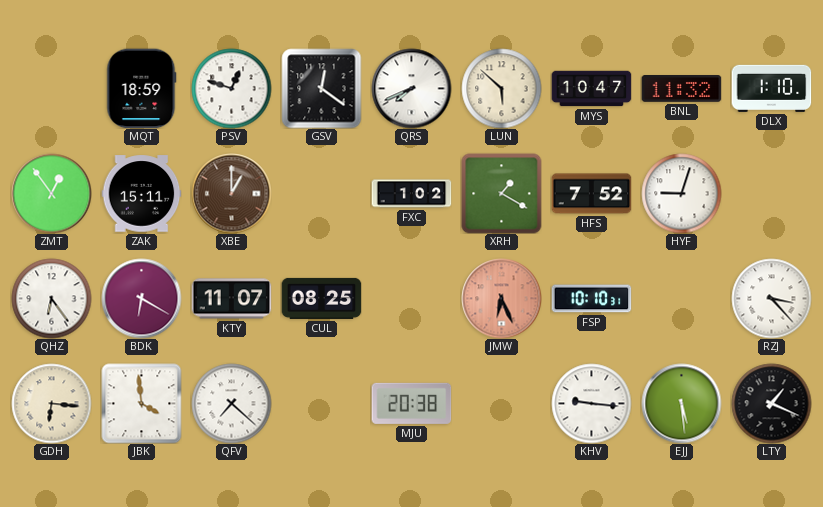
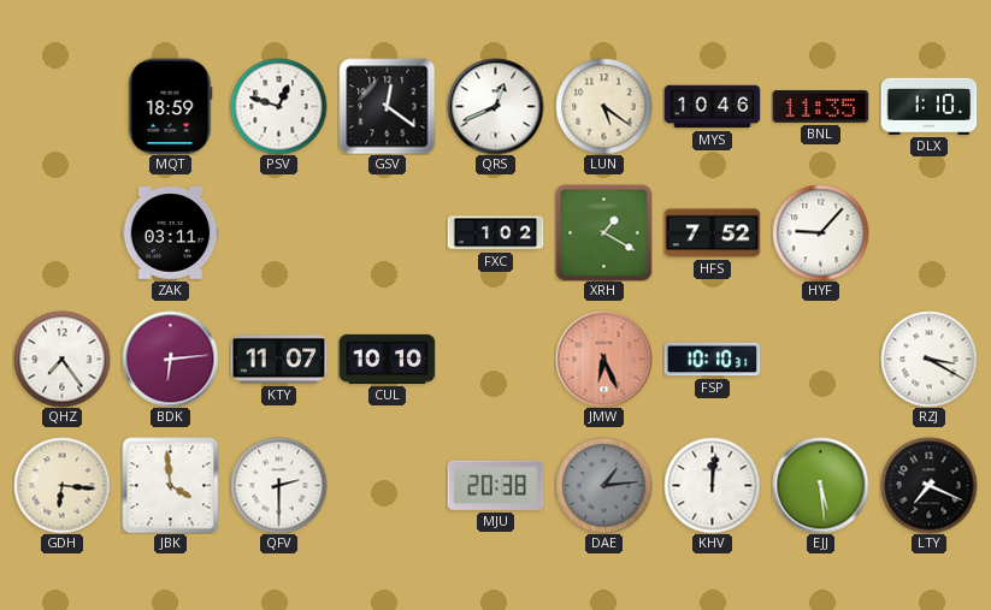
QRS: 7:41 -> 12:41 (495, 106)
LUN: 5:52 -> 5:21 (603, 106)
MYS: 10:47 -> 10:46 (712, 107)
BNL: 11:32 -> 11:35 (820, 107)
ZMT: 12:54 -> none (51, 193)
ZAK: 15:11 -> 03:11 (170, 233)
XBE: 1:00 -> none (231, 193)
HYF: 9:03 -> 9:07 (820, 232)
QHZ: 6:24 -> 7:24 (61, 359)
BDK: 6:20 -> 6:14 (170, 359)
CUL: 08:25 -> 10:10 (387, 359)
RZJ: 3:23 -> 3:20 (928, 359)
QFV: 7:22 -> 2:30 (278, 485)
DAE: none -> 1:14 (603, 485)
KHV: 9:16 -> 12:01 (712, 485)
LTY: 1:19 -> 7:19 (928, 485)
